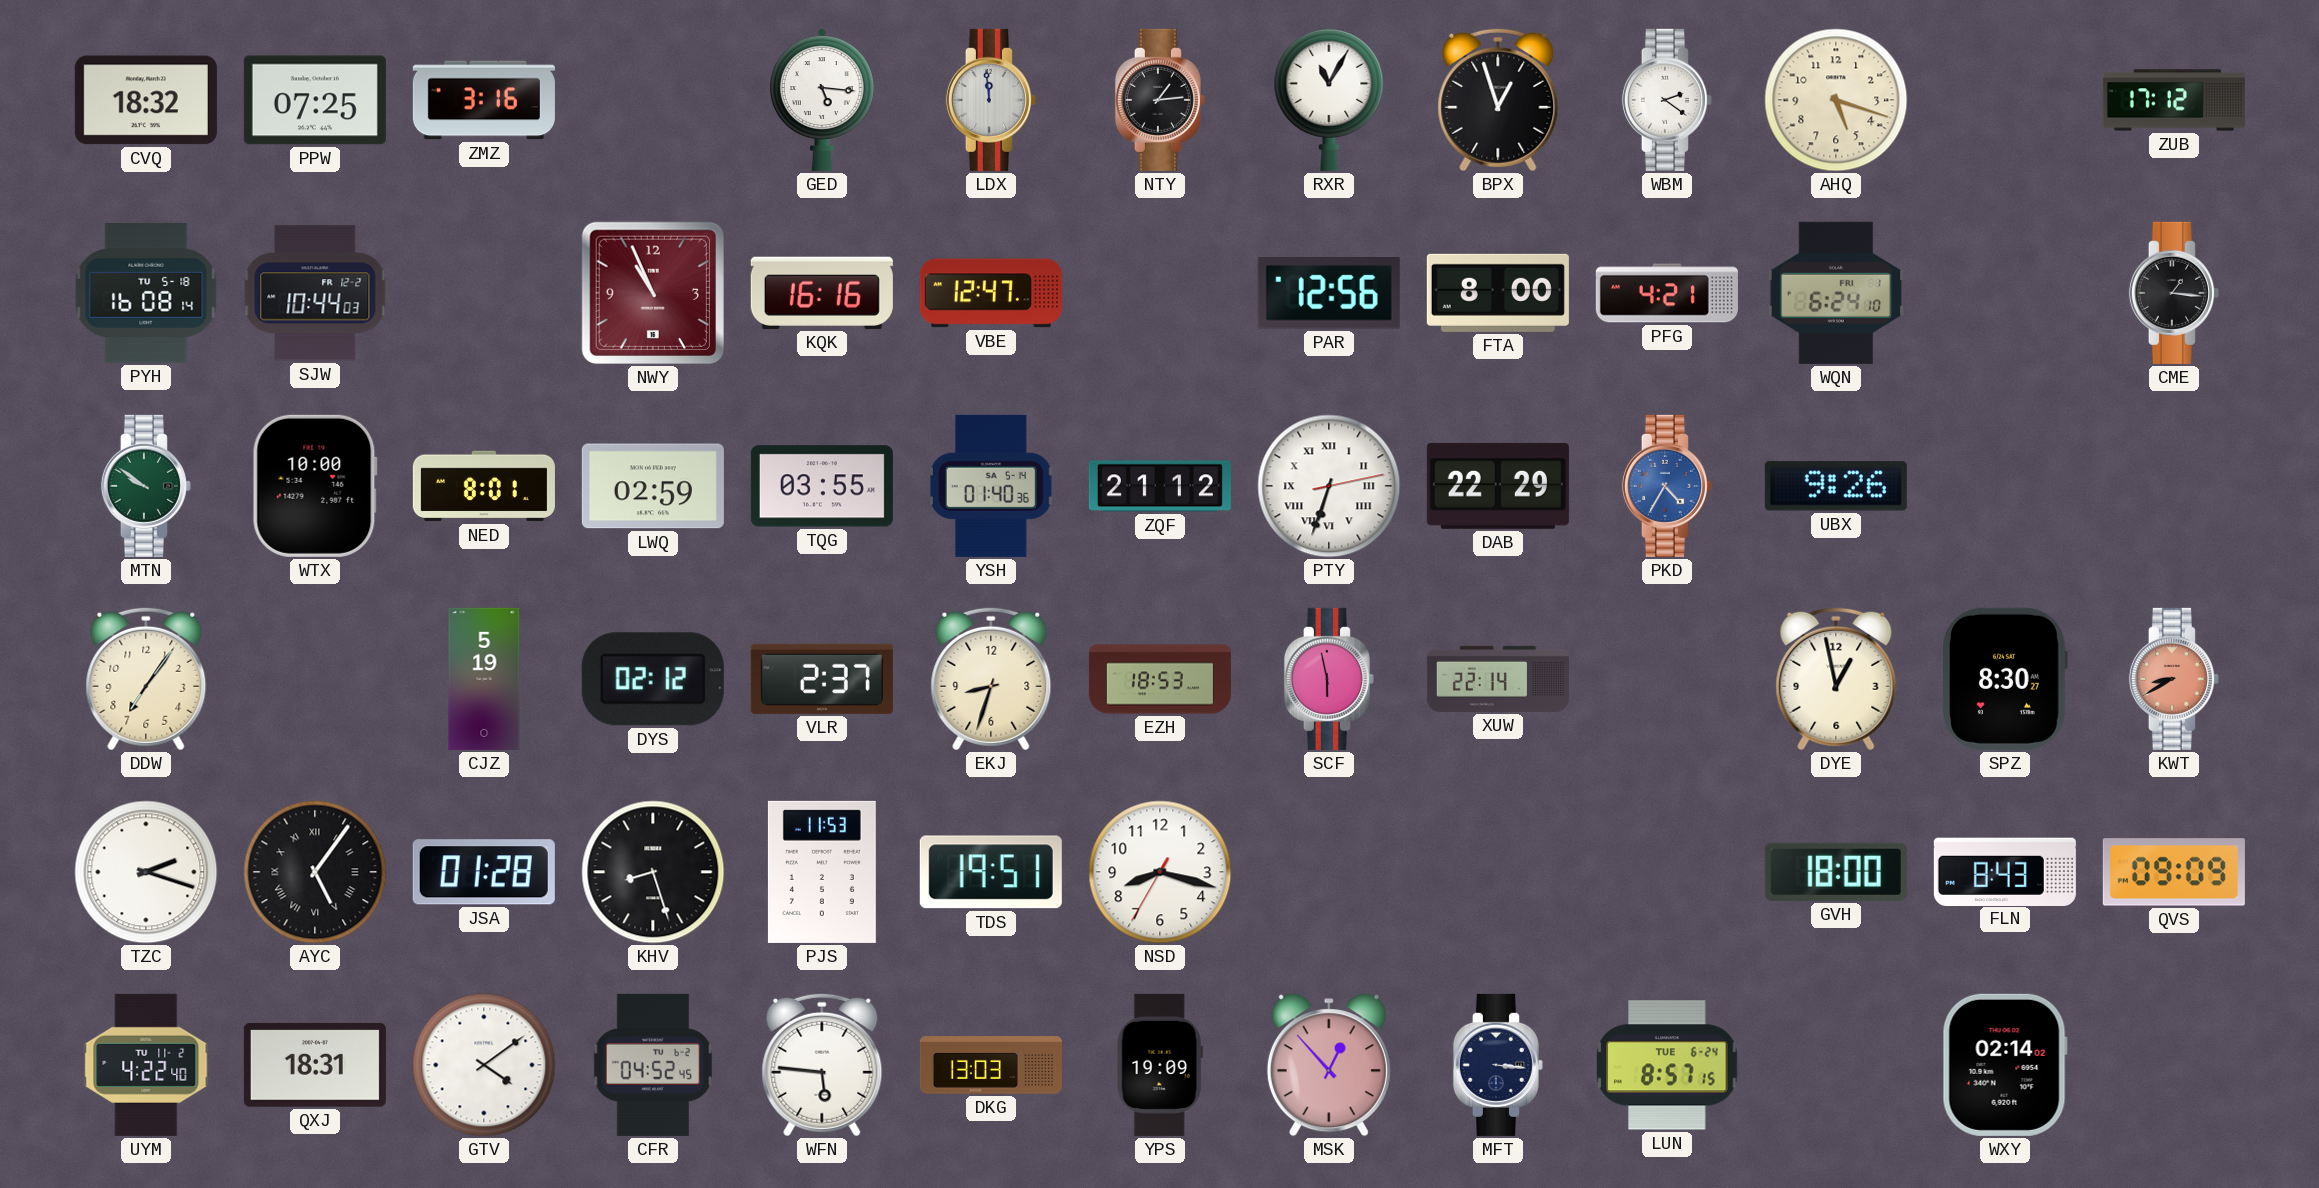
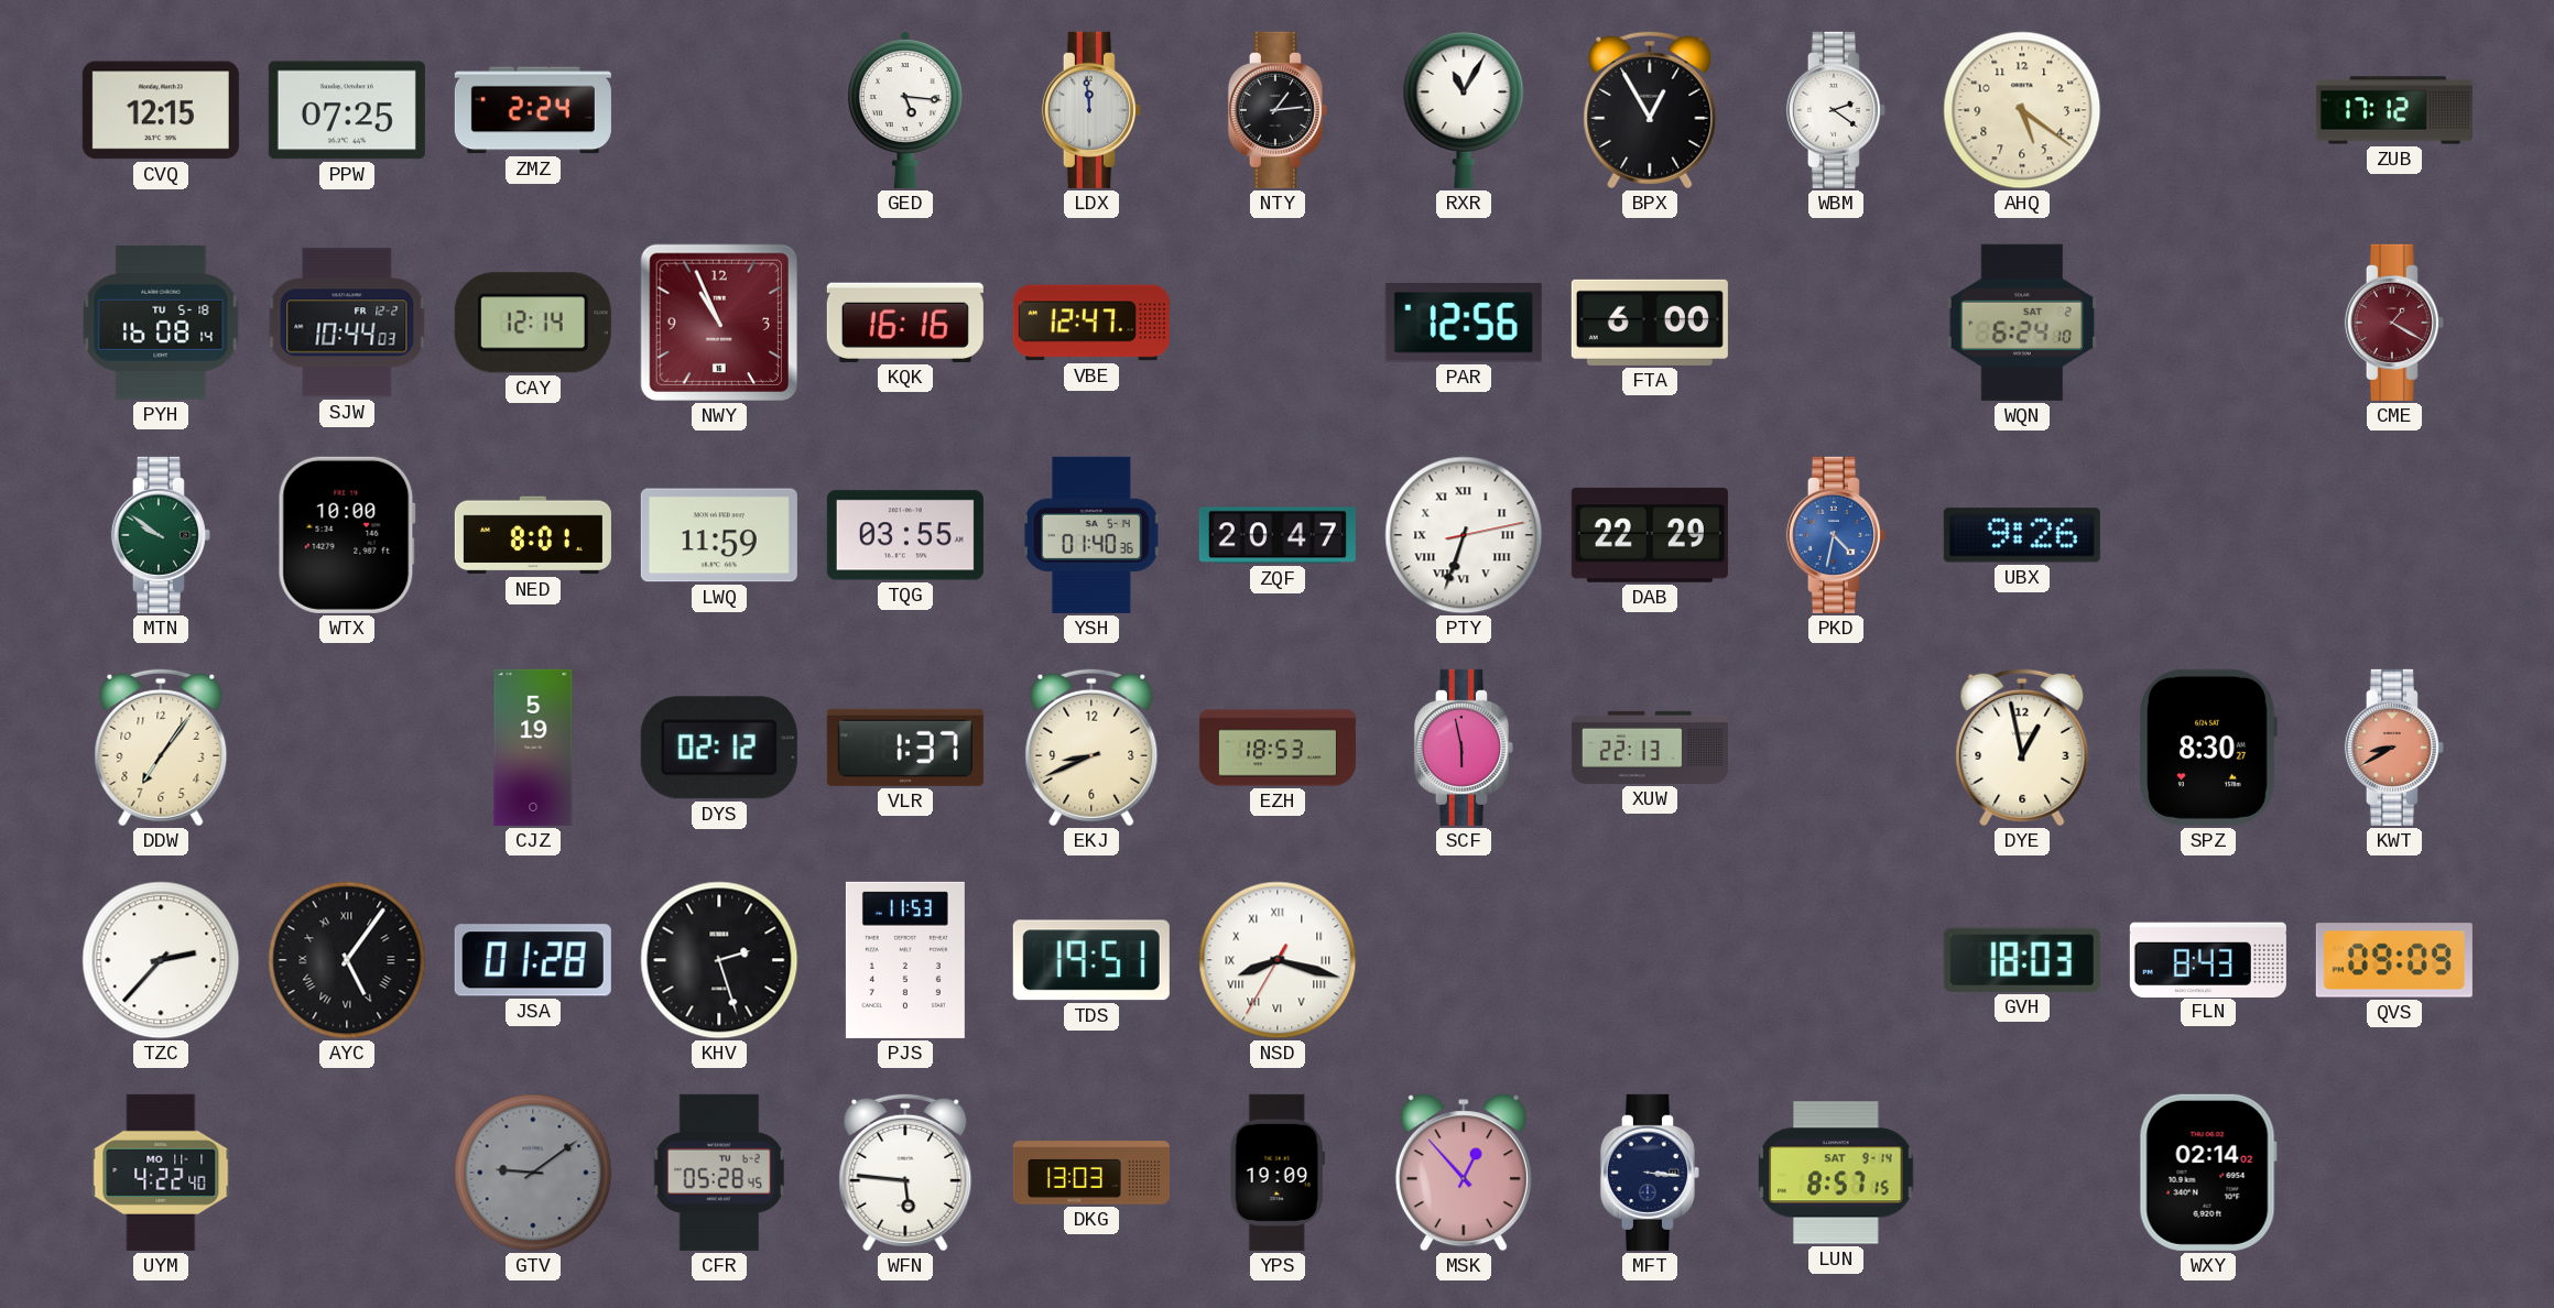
CVQ: 18:32 -> 12:15 (161, 110)
ZMZ: 3:16 -> 2:24 (533, 110)
BPX: 12:57 -> 12:55 (1650, 110)
AHQ: 5:18 -> 5:21 (2022, 110)
CAY: none -> 12:14 (533, 323)
FTA: 8:00 -> 6:00 (1650, 323)
PFG: 4:21 -> none (1667, 293)
WQN date: FRI 1 -> SAT 2 (2021, 323)
CME: 1:16 -> 1:20 (2394, 323)
CME dial: black -> burgundy (2394, 323)
LWQ: 02:59 -> 11:59 (719, 535)
ZQF: 21:12 -> 20:47 (1278, 535)
PKD: 4:35 -> 4:32 (1836, 535)
VLR: 2:37 -> 1:37 (905, 748)
EKJ: 8:33 -> 8:41 (1091, 748)
XUW: 22:14 -> 22:13 (1650, 748)
TZC: 2:18 -> 2:37 (161, 960)
KHV: 8:27 -> 2:27 (719, 960)
NSD numerals: Arabic -> Roman (1278, 960)
GVH: 18:00 -> 18:03 (2022, 960)
UYM date: TU 11-2 -> MO 11-1 (161, 1173)
QXJ: 18:31 -> none (315, 1066)
GTV: 4:09 -> 9:09 (533, 1173)
GTV dial: white -> grey (533, 1173)
CFR: 04:52 -> 05:28 (718, 1173)
LUN date: TUE 6-24 -> SAT 9-14 (1836, 1173)
